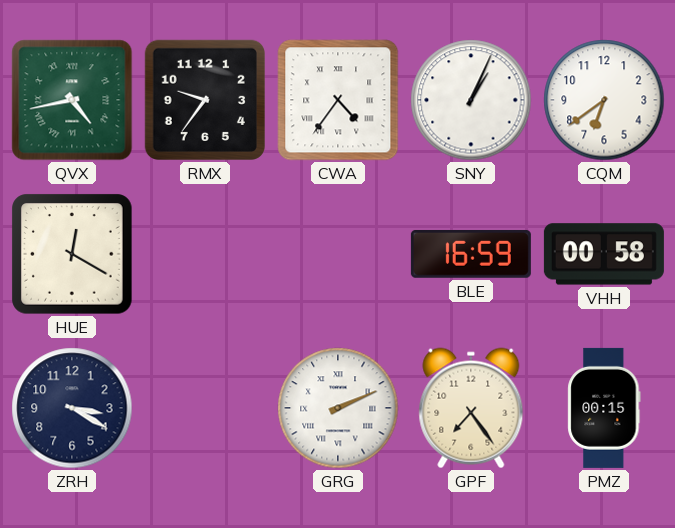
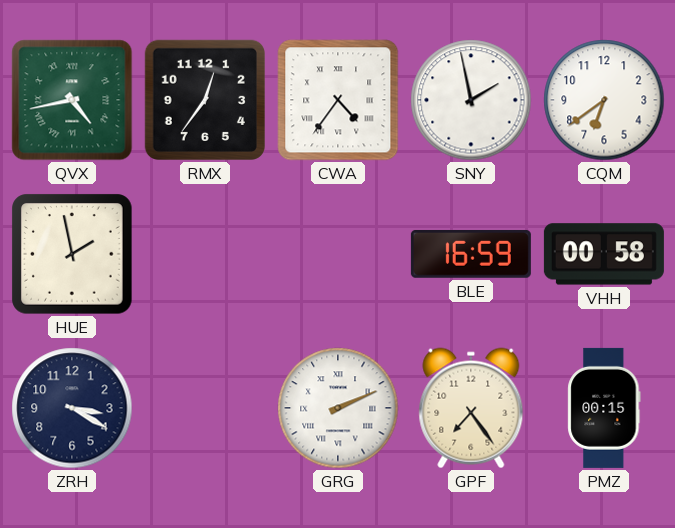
RMX: 9:36 -> 12:36 (205, 100)
SNY: 1:04 -> 1:58 (471, 100)
HUE: 12:20 -> 1:58 (72, 254)
